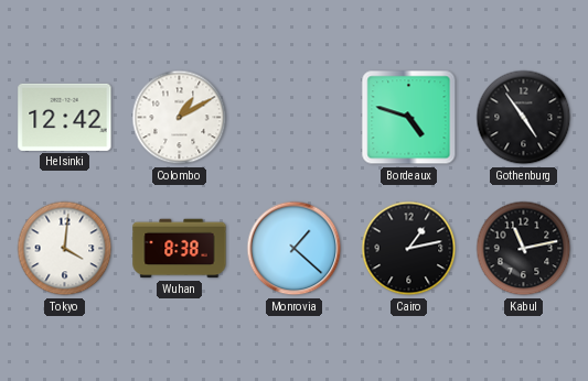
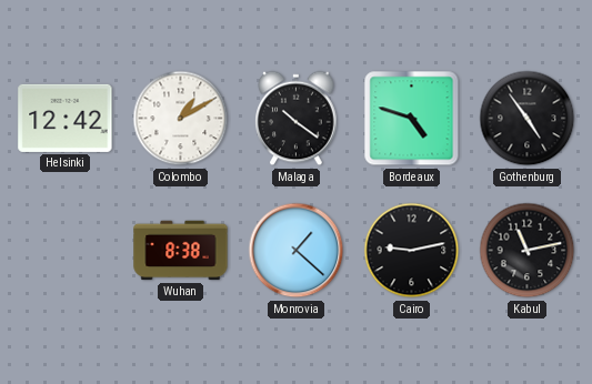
Malaga: none -> 10:21 (297, 119)
Tokyo: 4:01 -> none (65, 249)
Cairo: 1:13 -> 9:13 (412, 251)
